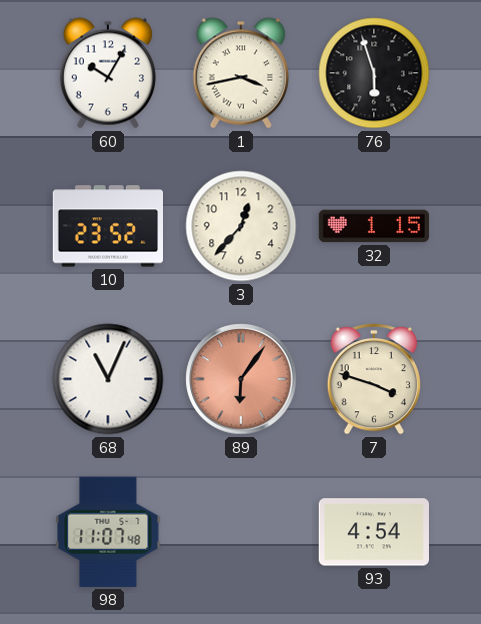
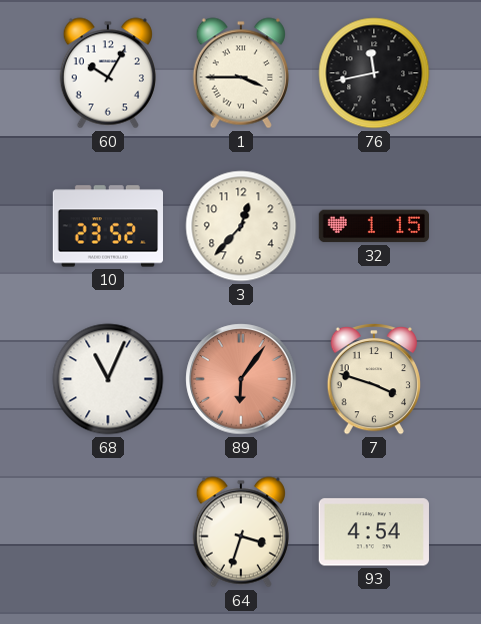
1: 3:43 -> 3:45 (241, 73)
76: 5:57 -> 11:43 (374, 73)
98: 11:07 -> none (108, 532)
64: none -> 3:33 (241, 532)
